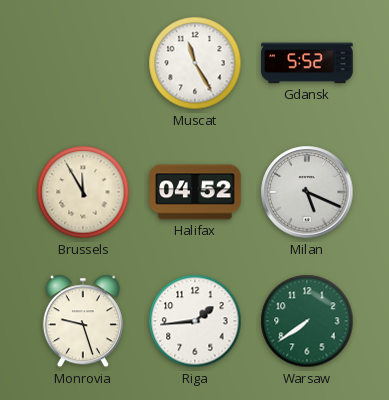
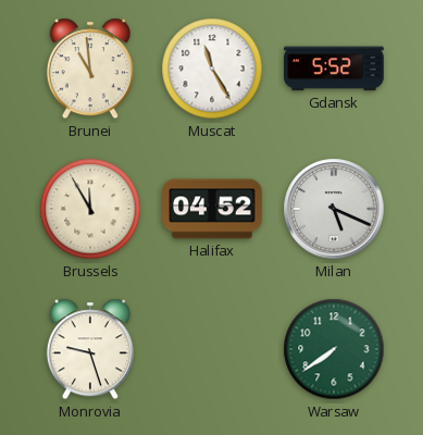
Brunei: none -> 10:59 (90, 69)
Riga: 1:44 -> none (195, 321)
